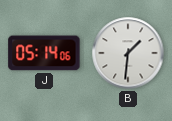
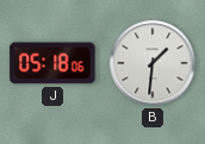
J: 05:14 -> 05:18 (52, 63)
